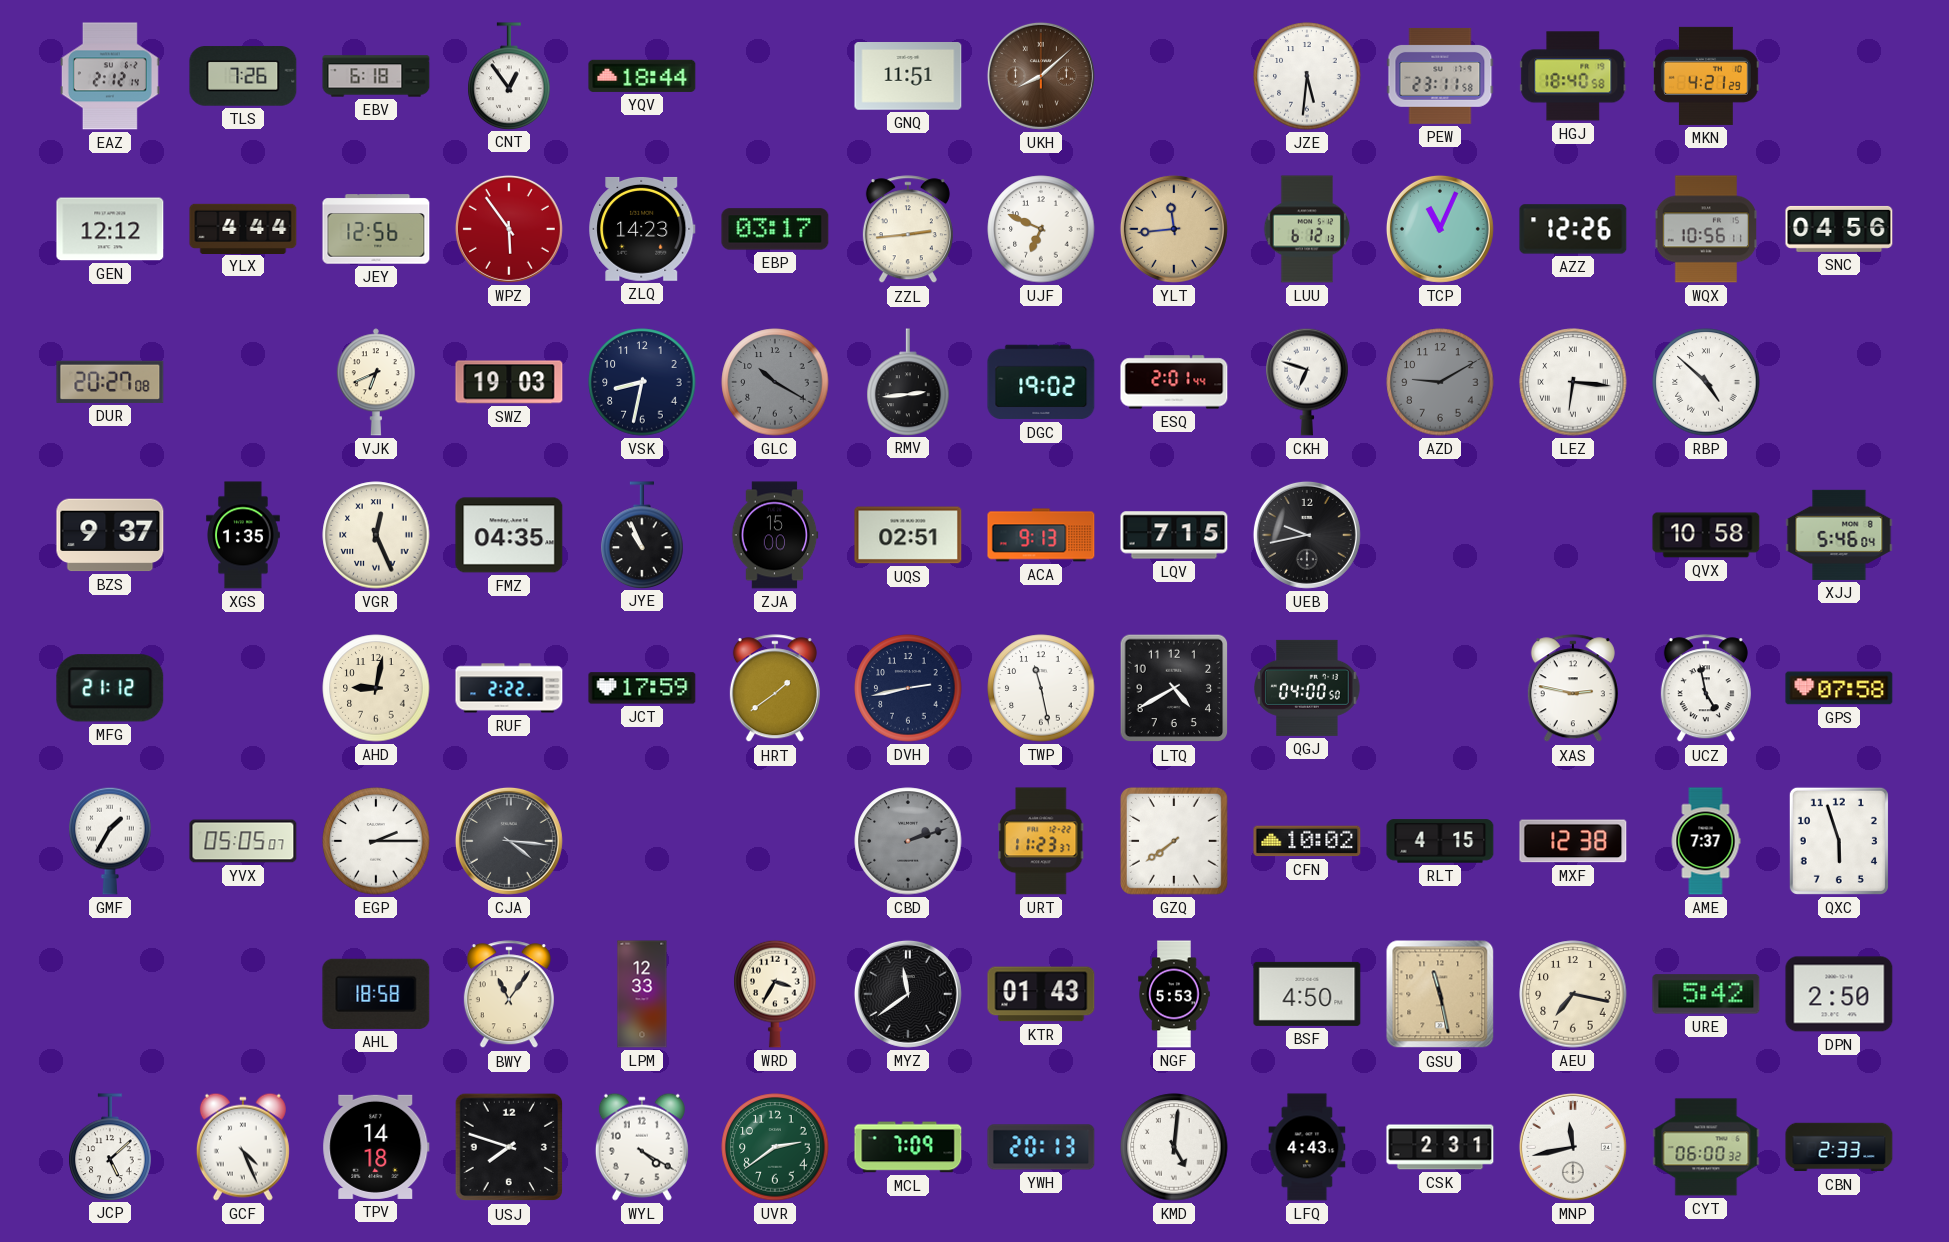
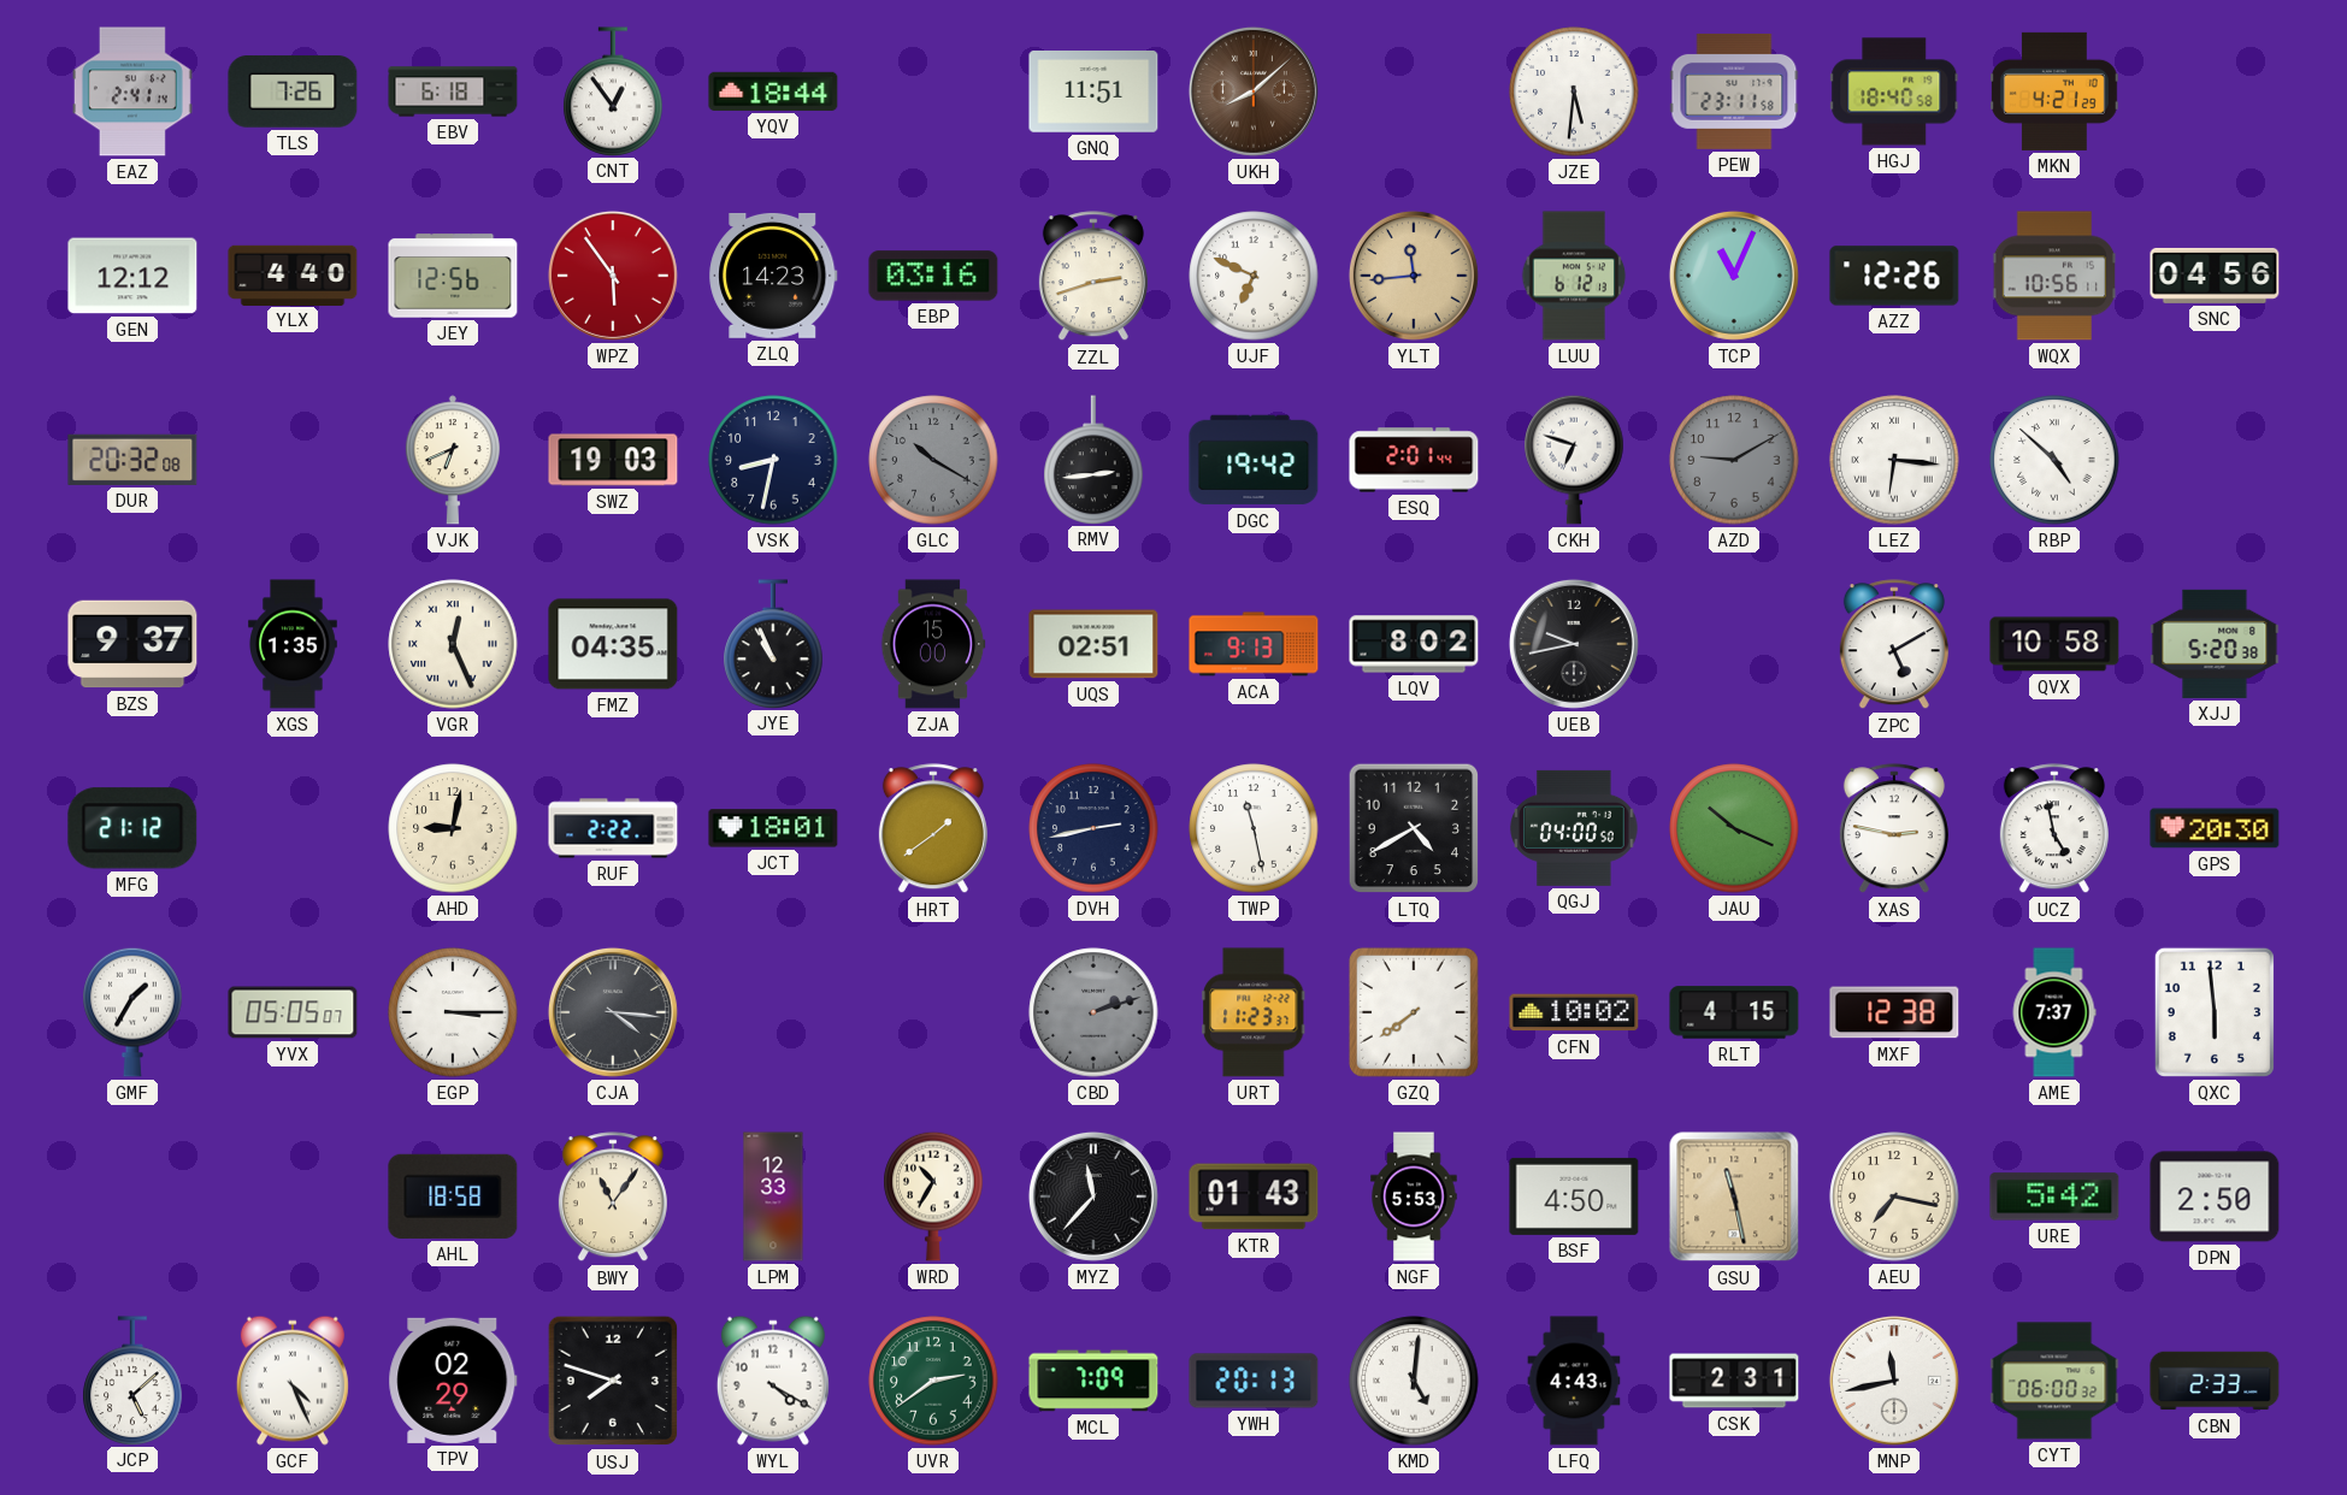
EAZ: 2:12 -> 2:41 (132, 91)
YLX: 4:44 -> 4:40 (293, 274)
EBP: 03:17 -> 03:16 (933, 276)
ZZL: 2:44 -> 2:42 (1093, 277)
DUR: 20:27 -> 20:32 (132, 460)
DGC: 19:02 -> 19:42 (1254, 460)
LQV: 7:15 -> 8:02 (1414, 644)
ZPC: none -> 5:10 (1894, 645)
XJJ: 5:46 -> 5:20 (2215, 644)
JCT: 17:59 -> 18:01 (773, 828)
JAU: none -> 10:19 (1734, 828)
GPS: 07:58 -> 20:30 (2215, 828)
EGP: 2:15 -> 3:15 (453, 1012)
QXC: 5:57 -> 5:59 (2215, 1012)
WRD: 3:35 -> 10:35 (933, 1196)
MYZ: 11:39 -> 11:37 (1093, 1196)
TPV: 14:18 -> 02:29 (453, 1381)
